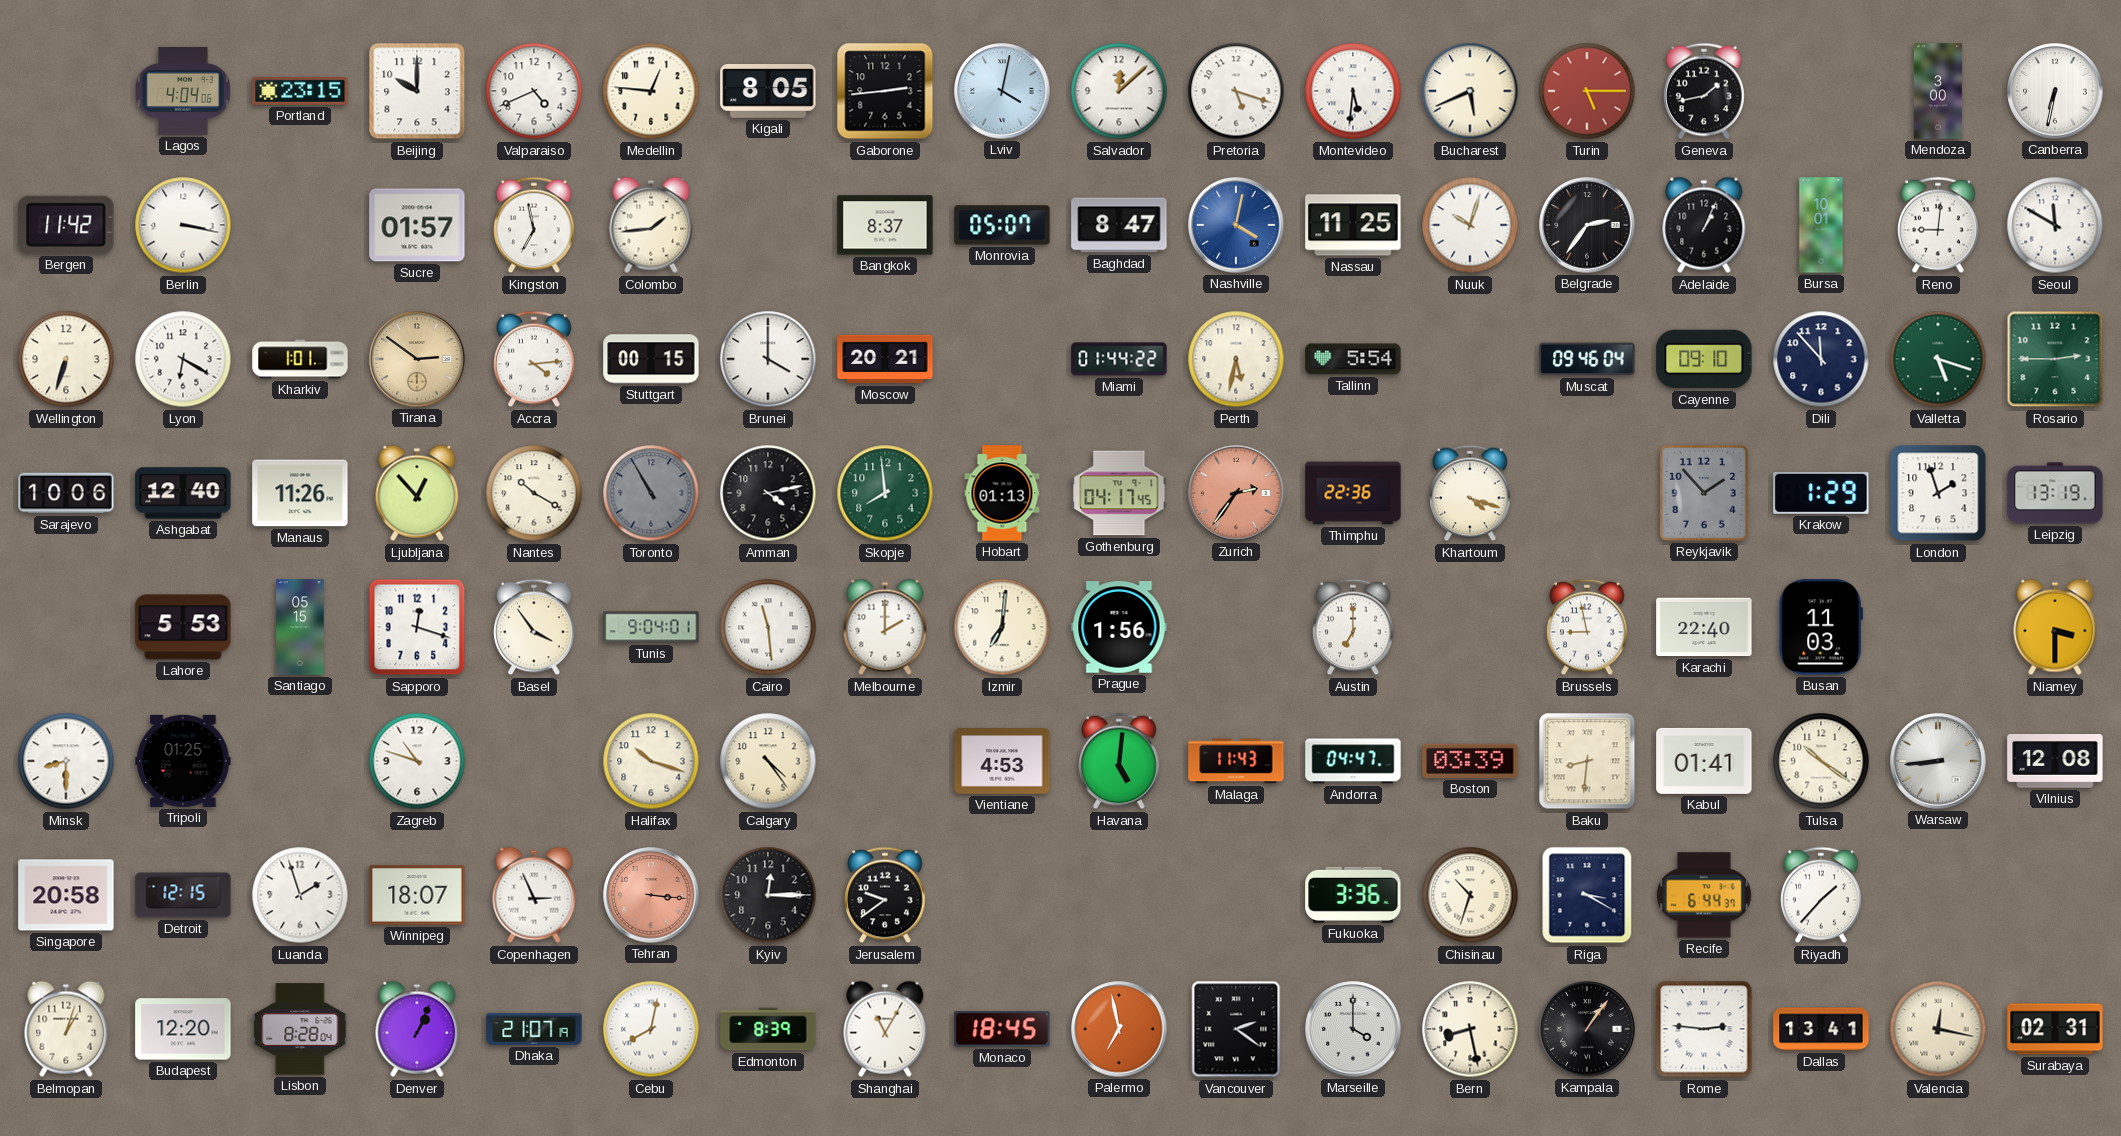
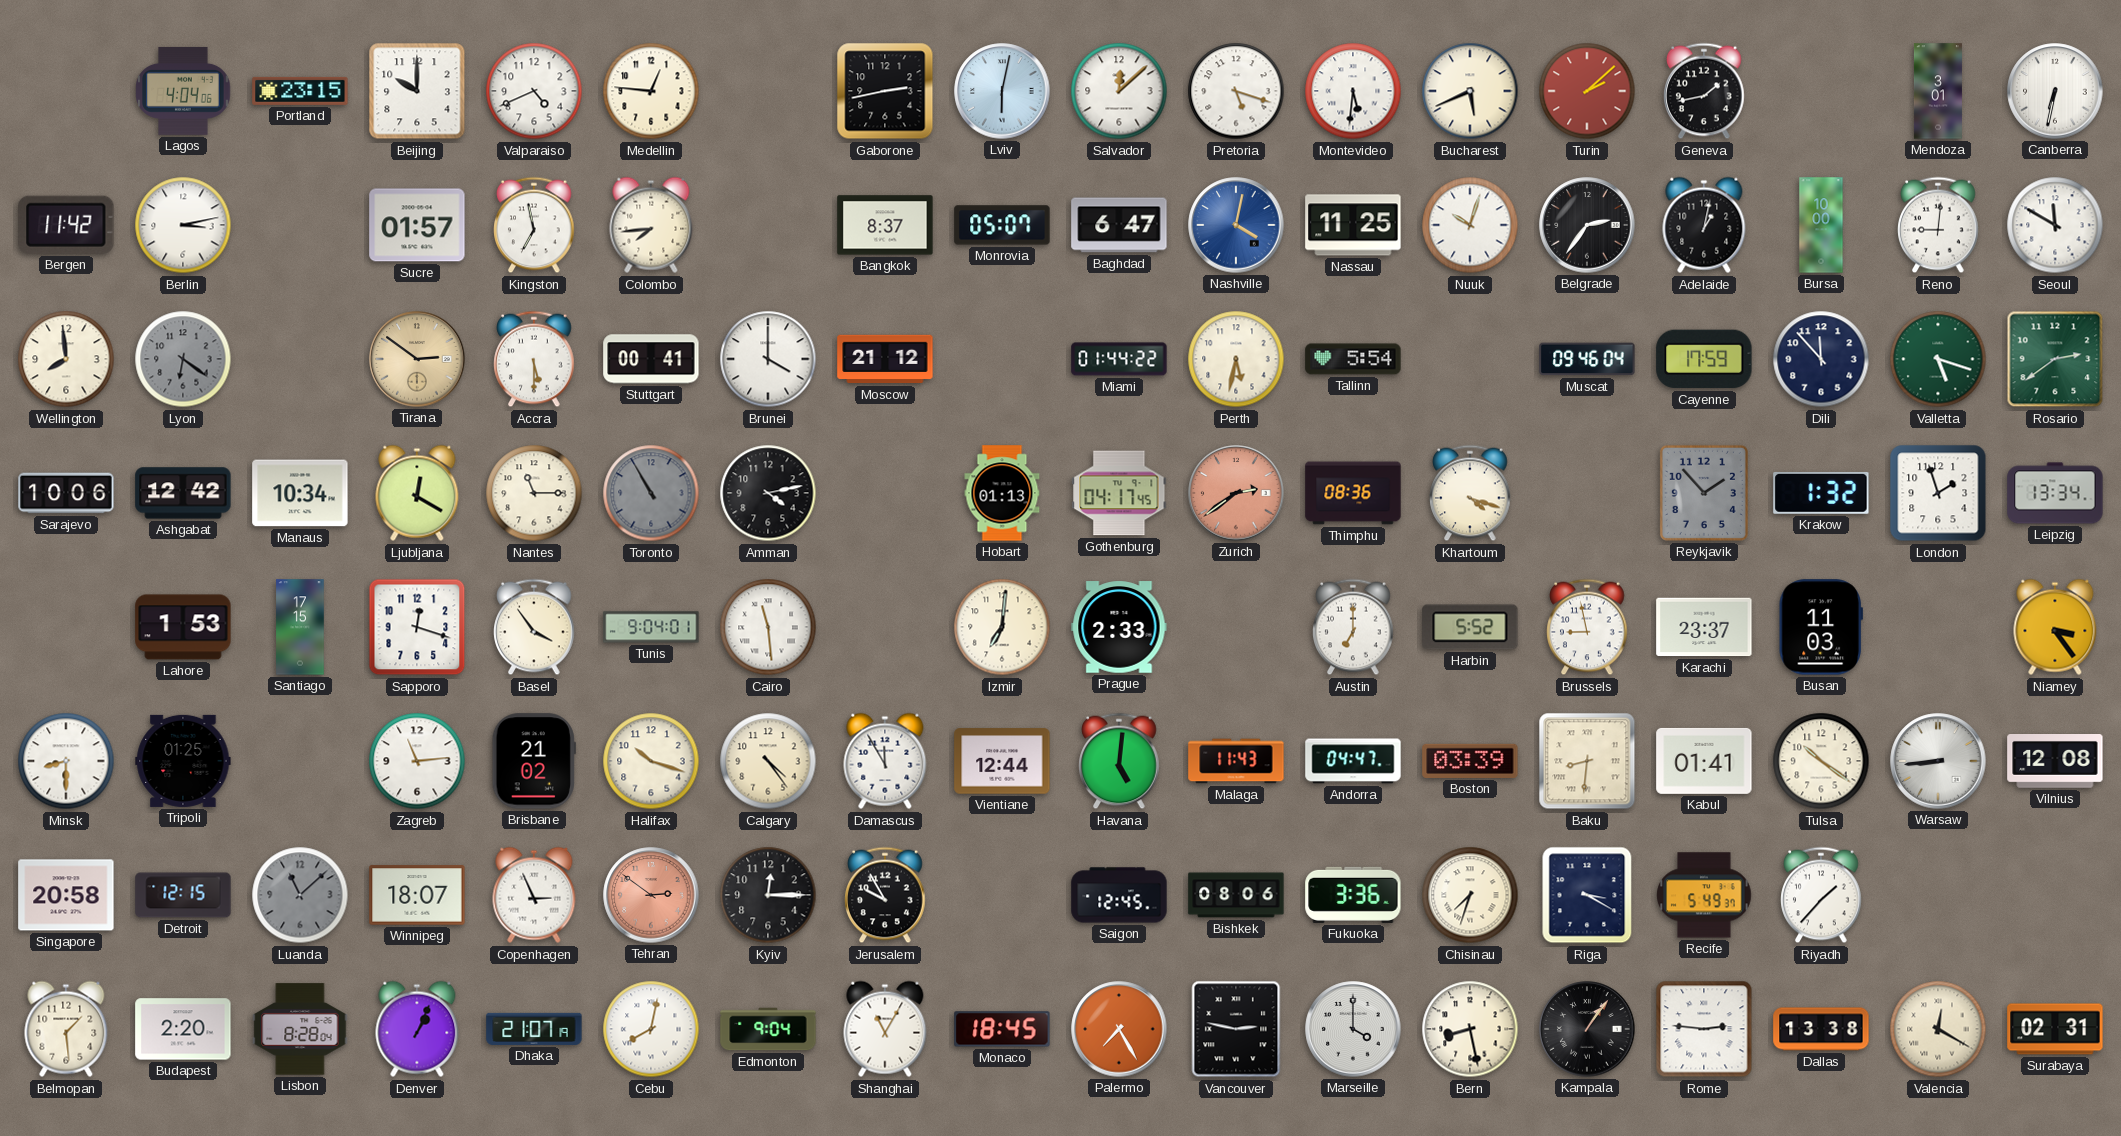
Kigali: 8:05 -> none (768, 91)
Gaborone: 2:44 -> 2:43 (885, 91)
Lviv: 4:02 -> 6:02 (1002, 91)
Turin: 5:15 -> 2:08 (1587, 91)
Mendoza: 3:00 -> 3:01 (1938, 91)
Berlin: 3:17 -> 3:13 (183, 225)
Colombo: 1:44 -> 7:44 (651, 225)
Baghdad: 8:47 -> 6:47 (1119, 225)
Adelaide: 1:04 -> 1:02 (1704, 225)
Bursa: 10:01 -> 10:00 (1821, 225)
Wellington: 6:33 -> 7:59 (66, 359)
Lyon: 6:20 -> 6:21 (183, 359)
Lyon dial: white -> grey (183, 359)
Kharkiv: 1:01 -> none (300, 359)
Accra: 4:14 -> 5:30 (534, 359)
Stuttgart: 00:15 -> 00:41 (651, 359)
Moscow: 20:21 -> 21:12 (885, 359)
Cayenne: 09:10 -> 17:59 (1704, 359)
Rosario: 2:45 -> 2:39 (2055, 359)
Ashgabat: 12:40 -> 12:42 (183, 493)
Manaus: 11:26 -> 10:34 (300, 493)
Ljubljana: 12:53 -> 12:20 (417, 493)
Nantes: 10:20 -> 11:15 (534, 493)
Skopje: 7:59 -> none (885, 493)
Zurich: 2:36 -> 2:39 (1236, 493)
Thimphu: 22:36 -> 08:36 (1353, 493)
Krakow: 1:29 -> 1:32 (1821, 493)
Leipzig: 13:19 -> 13:34 (2055, 493)
Lahore: 5:53 -> 1:53 (183, 627)
Santiago: 05:15 -> 17:15 (300, 627)
Melbourne: 2:00 -> none (885, 627)
Prague: 1:56 -> 2:33 (1119, 627)
Harbin: none -> 5:52 (1470, 627)
Karachi: 22:40 -> 23:37 (1704, 627)
Niamey: 3:30 -> 3:24 (2055, 627)
Zagreb: 10:48 -> 11:14 (417, 761)
Brisbane: none -> 21:02 (534, 761)
Damascus: none -> 11:55 (885, 761)
Vientiane: 4:53 -> 12:44 (1002, 761)
Luanda: 1:57 -> 11:08 (300, 895)
Luanda dial: white -> grey (300, 895)
Tehran: 3:16 -> 2:51 (651, 895)
Jerusalem: 9:39 -> 9:55 (885, 895)
Saigon: none -> 12:45 (1119, 895)
Bishkek: none -> 08:06 (1236, 895)
Chisinau: 10:33 -> 7:33 (1470, 895)
Recife: 6:44 -> 5:49 (1704, 895)
Belmopan: 1:03 -> 1:29 (66, 1029)
Budapest: 12:20 -> 2:20 (183, 1029)
Edmonton: 8:39 -> 9:04 (768, 1029)
Palermo: 6:58 -> 7:25 (1119, 1029)
Vancouver: 2:21 -> 2:47 (1236, 1029)
Dallas: 13:41 -> 13:38 (1821, 1029)
Valencia: 12:17 -> 12:20 (1938, 1029)
